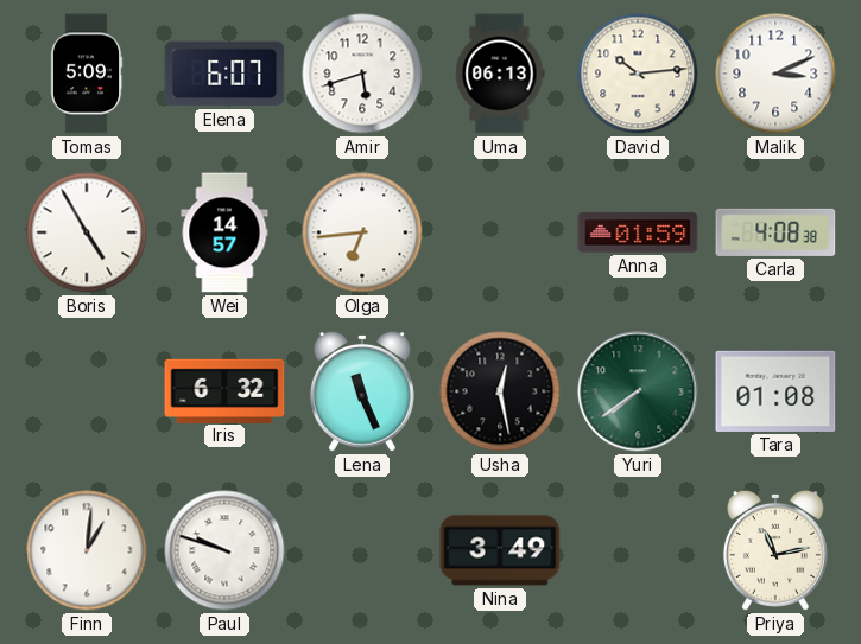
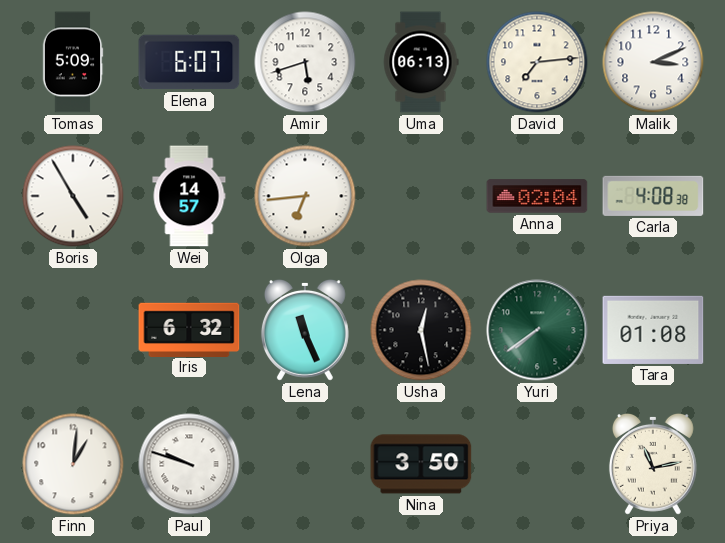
David: 10:14 -> 7:14 (537, 62)
Anna: 01:59 -> 02:04 (537, 196)
Nina: 3:49 -> 3:50 (421, 464)
